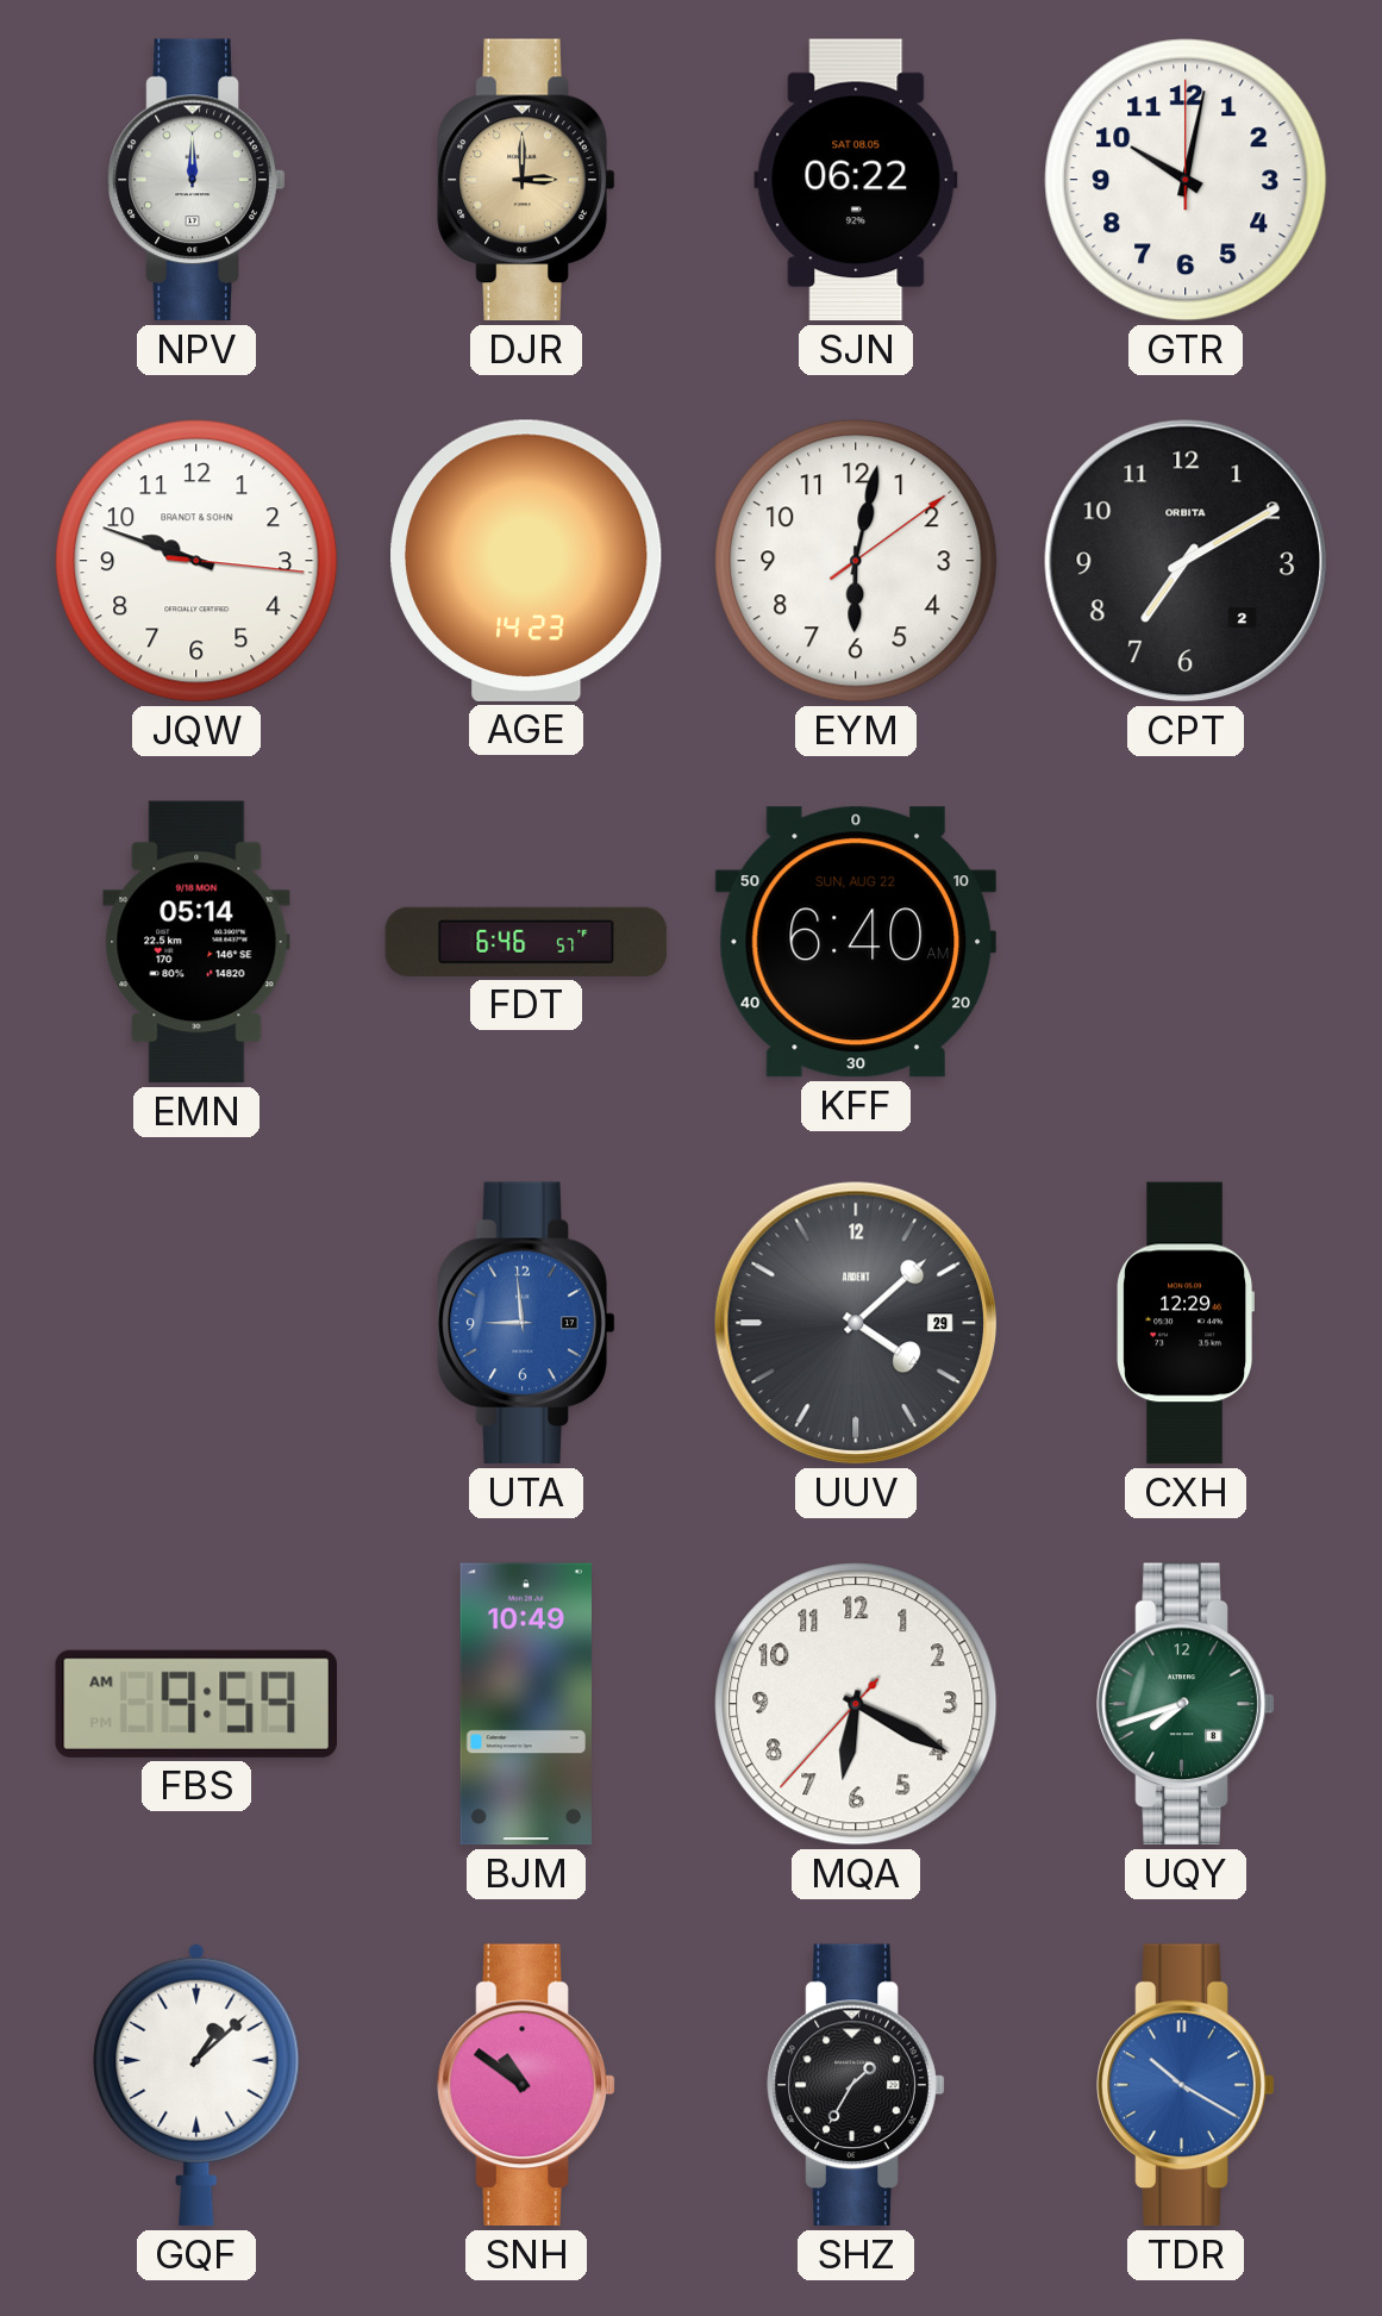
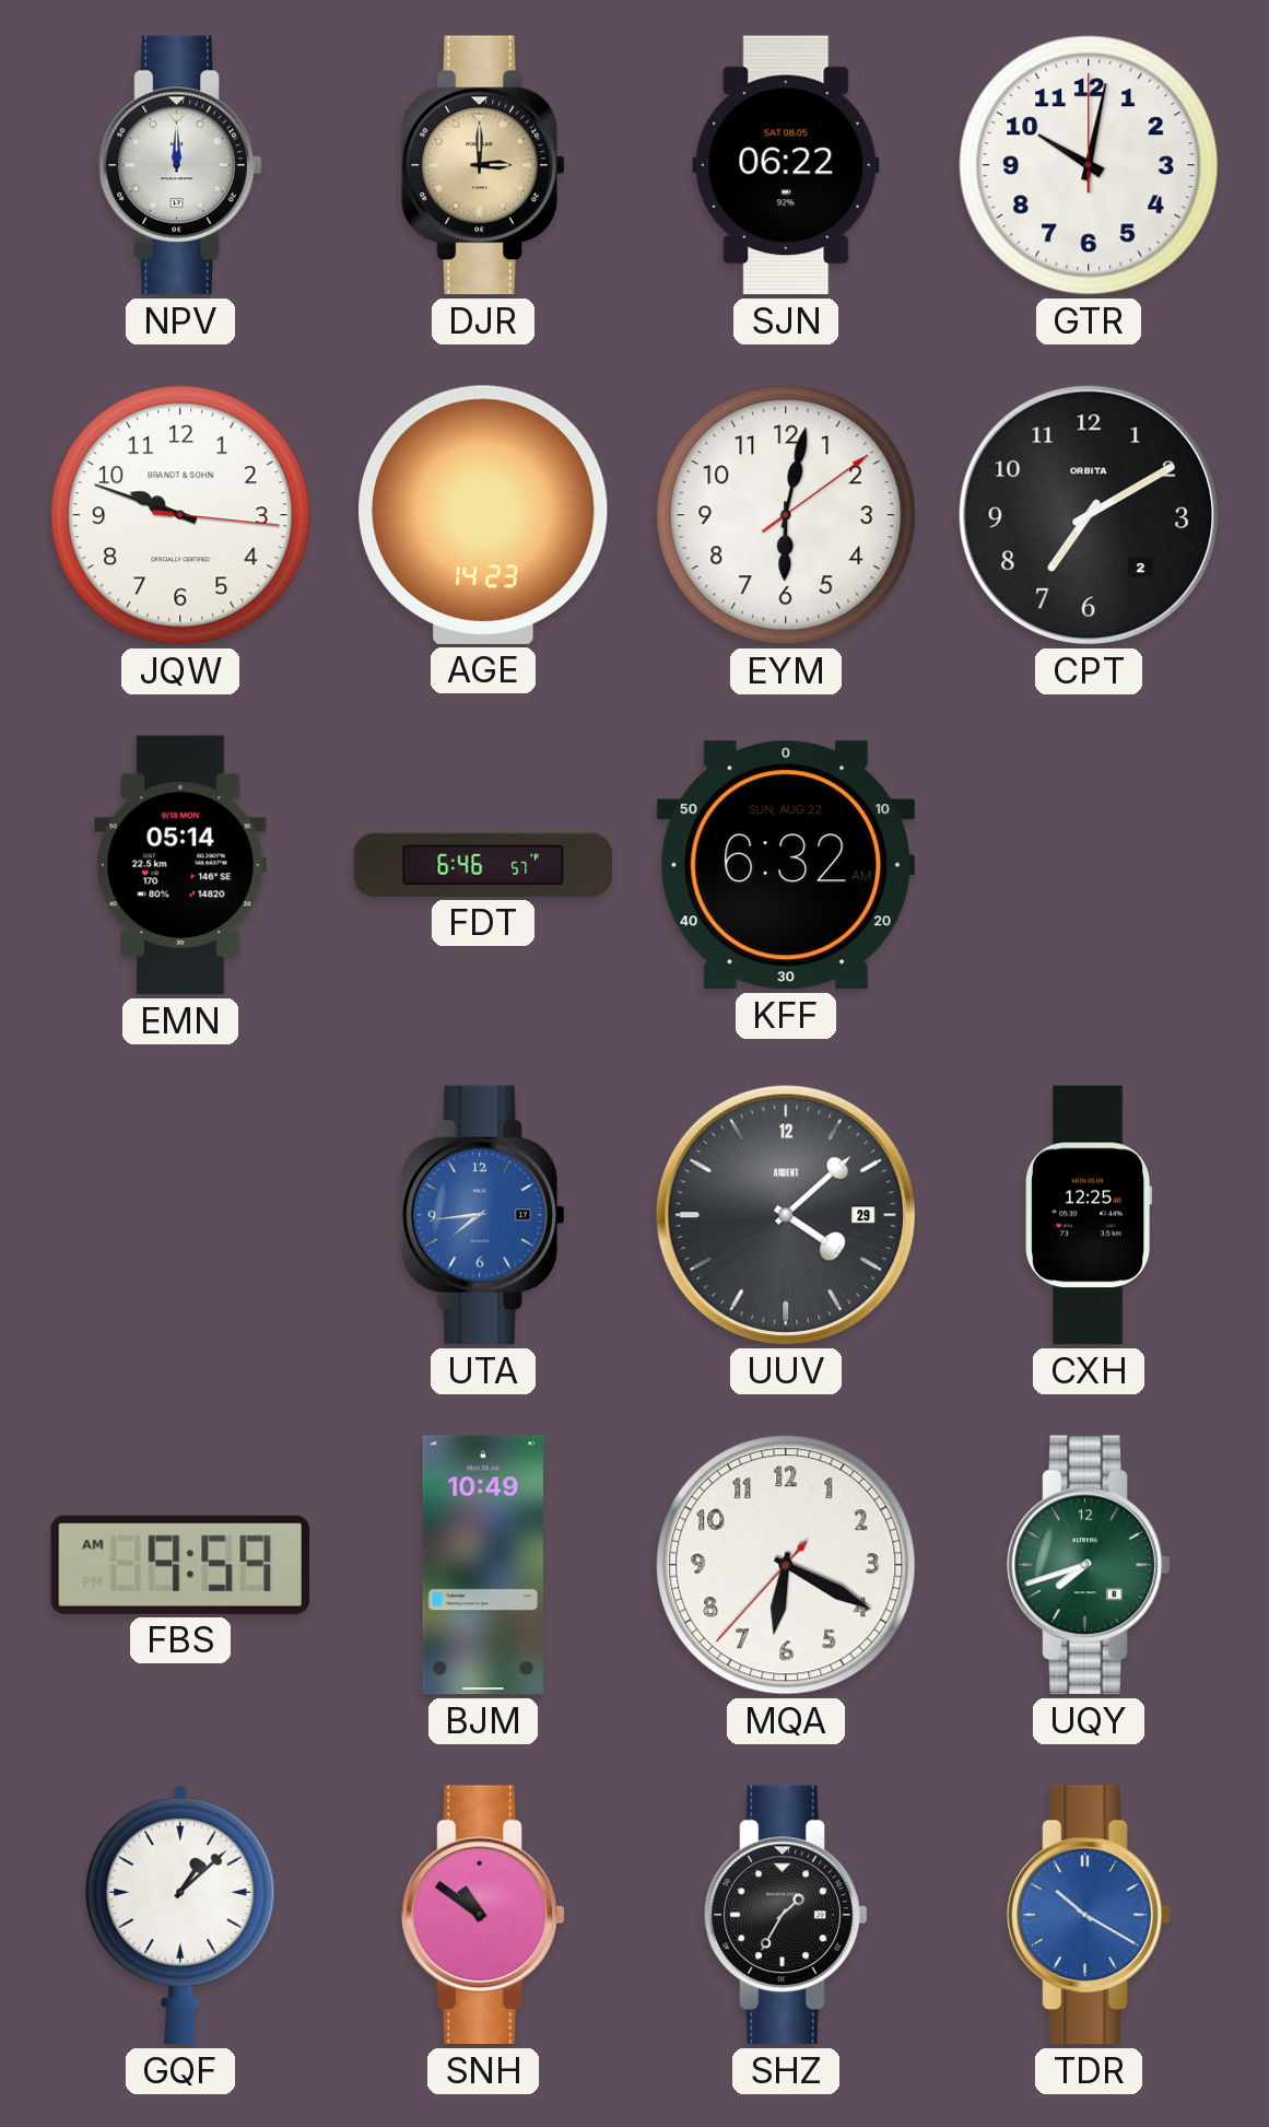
KFF: 6:40 -> 6:32 (786, 865)
UTA: 8:59 -> 7:44 (483, 1215)
CXH: 12:29 -> 12:25 (1088, 1215)
